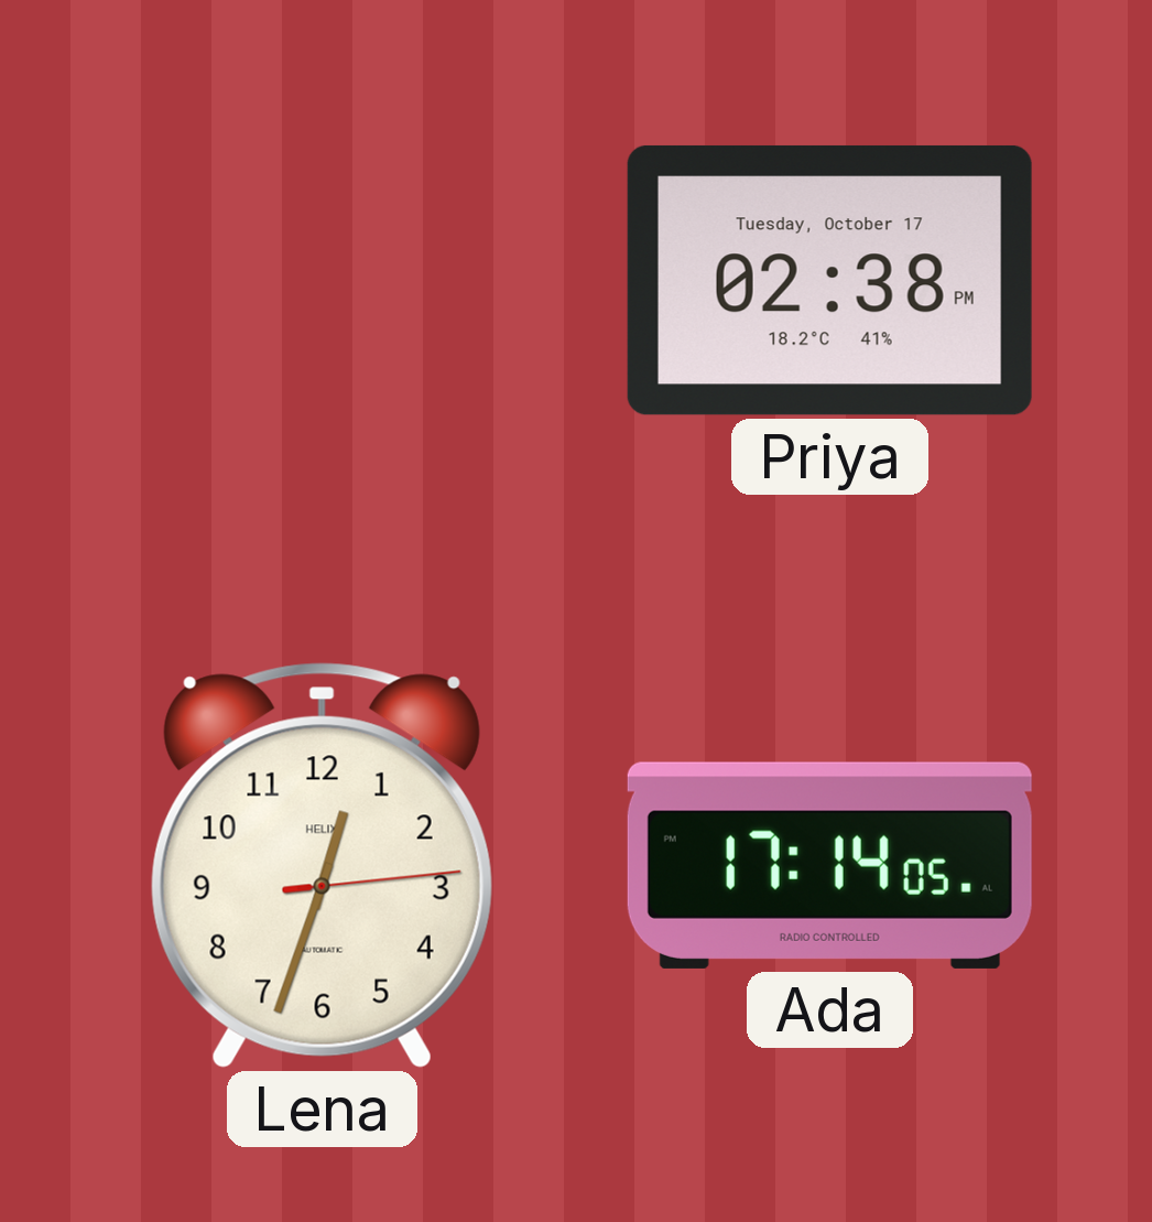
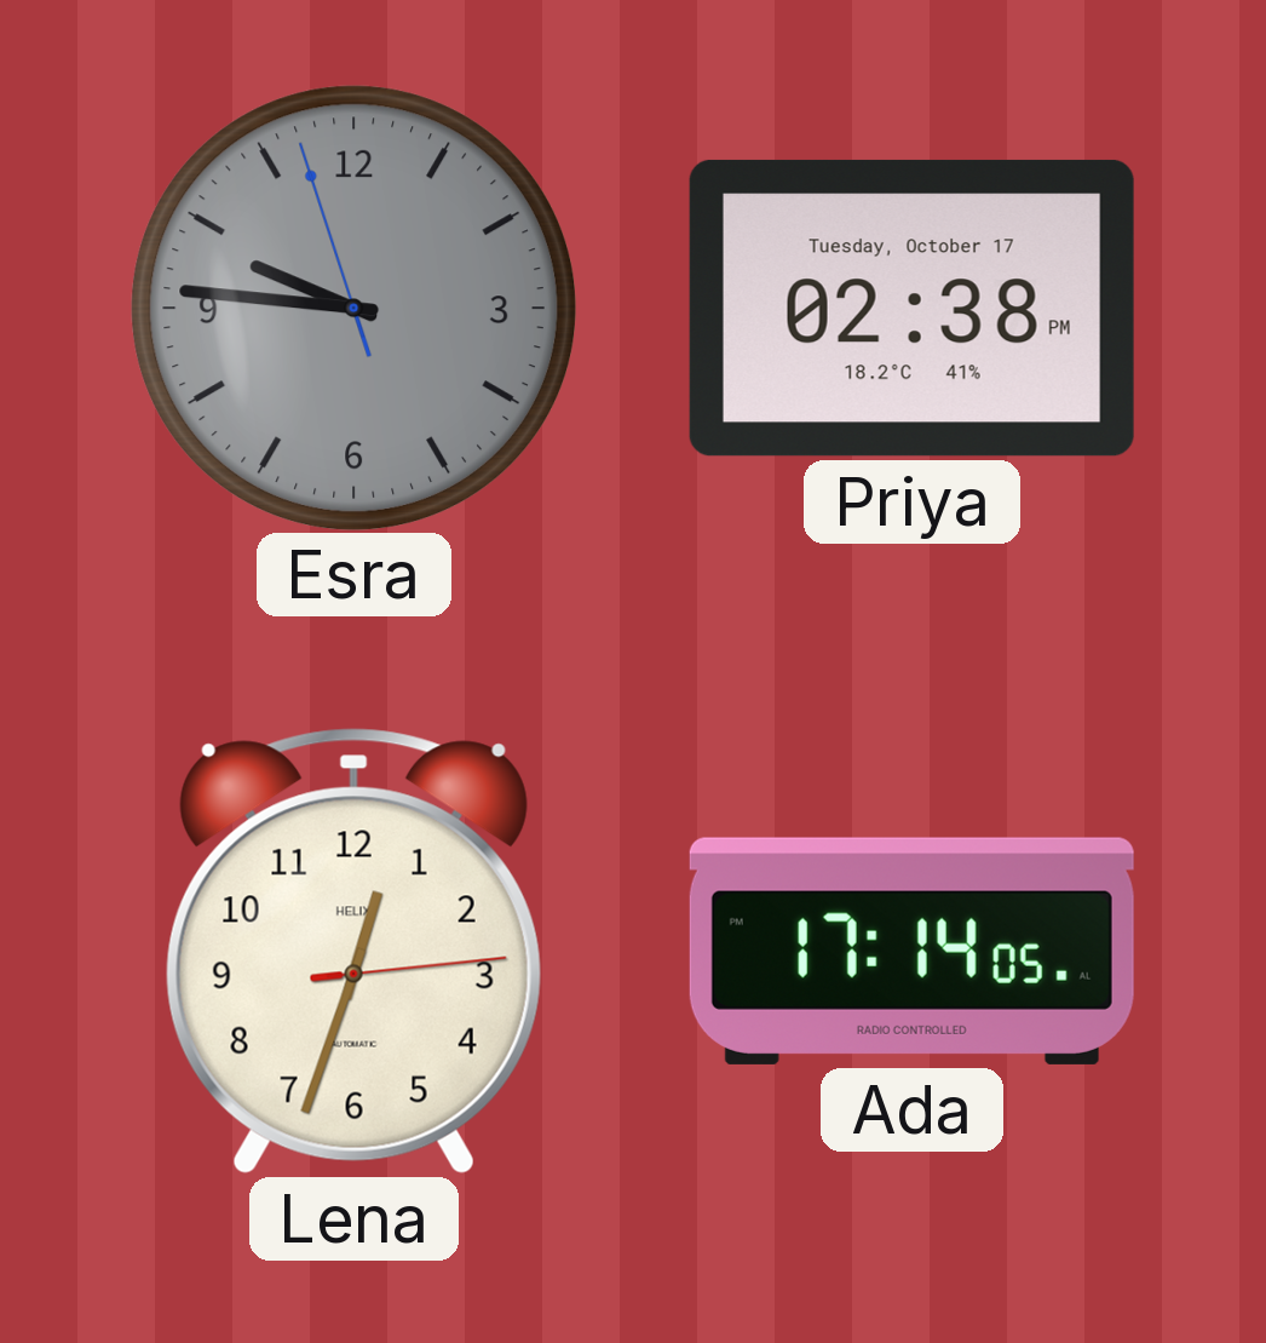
Esra: none -> 9:45 (353, 308)
